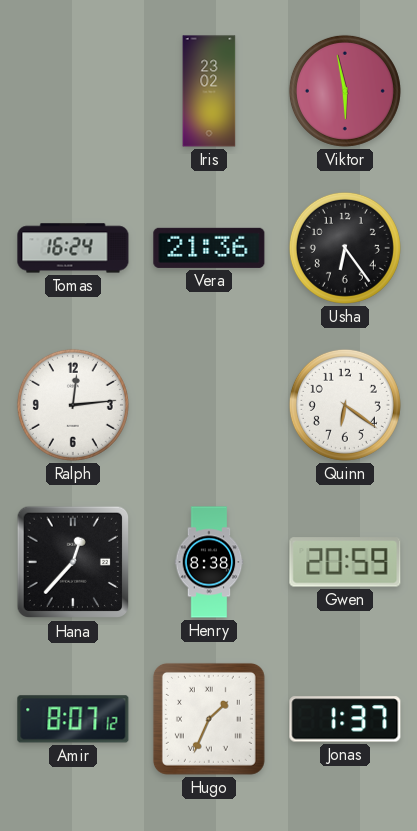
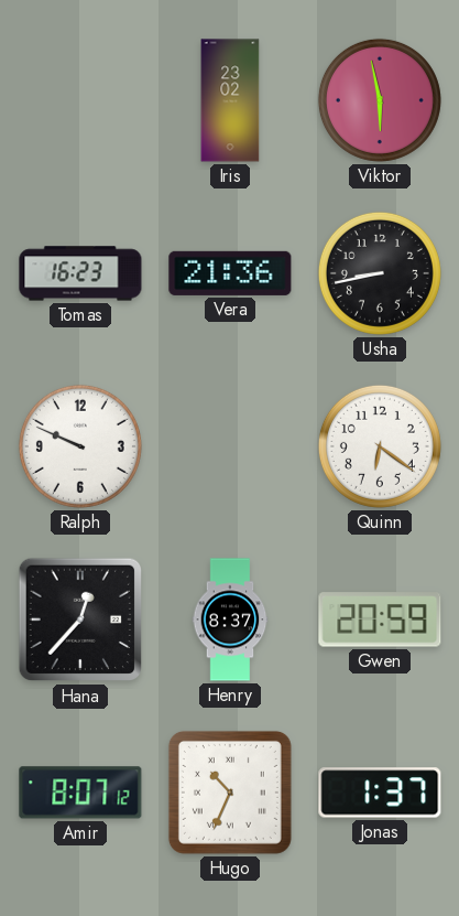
Tomas: 16:24 -> 16:23 (80, 273)
Usha: 6:24 -> 8:43 (380, 273)
Ralph: 12:14 -> 9:49 (80, 446)
Henry: 8:38 -> 8:37 (230, 619)
Hugo: 1:34 -> 10:34 (230, 793)
